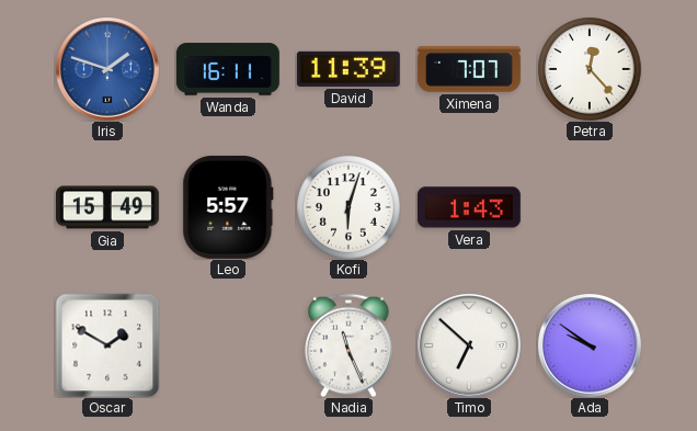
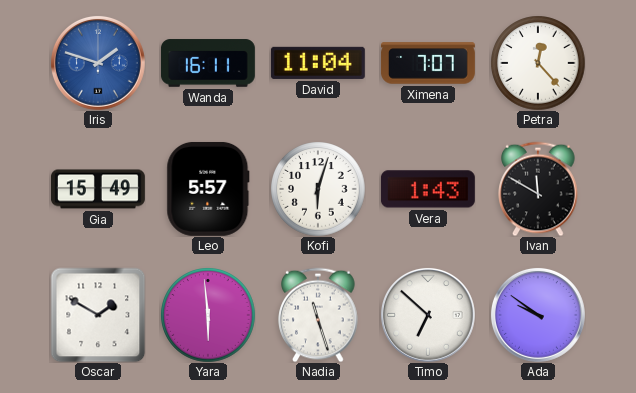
David: 11:39 -> 11:04 (318, 63)
Ivan: none -> 11:50 (538, 189)
Yara: none -> 5:59 (208, 315)
Nadia: 11:26 -> 11:27 (318, 315)
